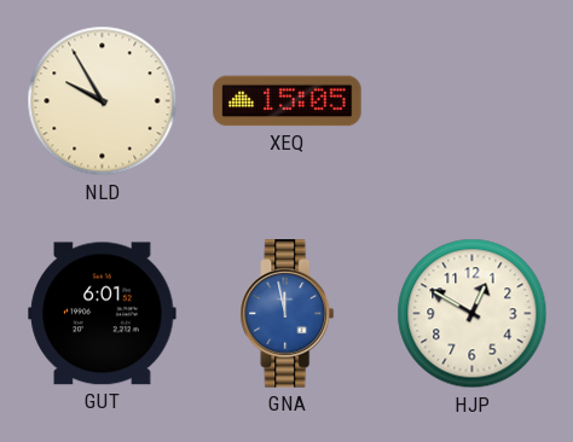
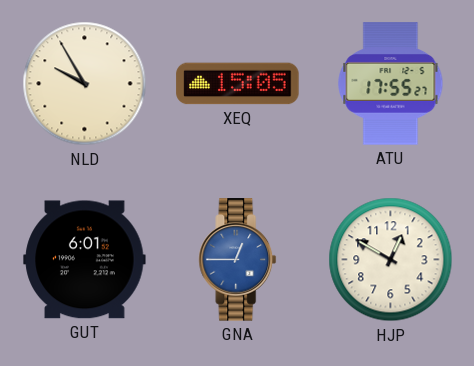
ATU: none -> 17:55 (391, 84)
GNA: 11:58 -> 12:45 (238, 260)
